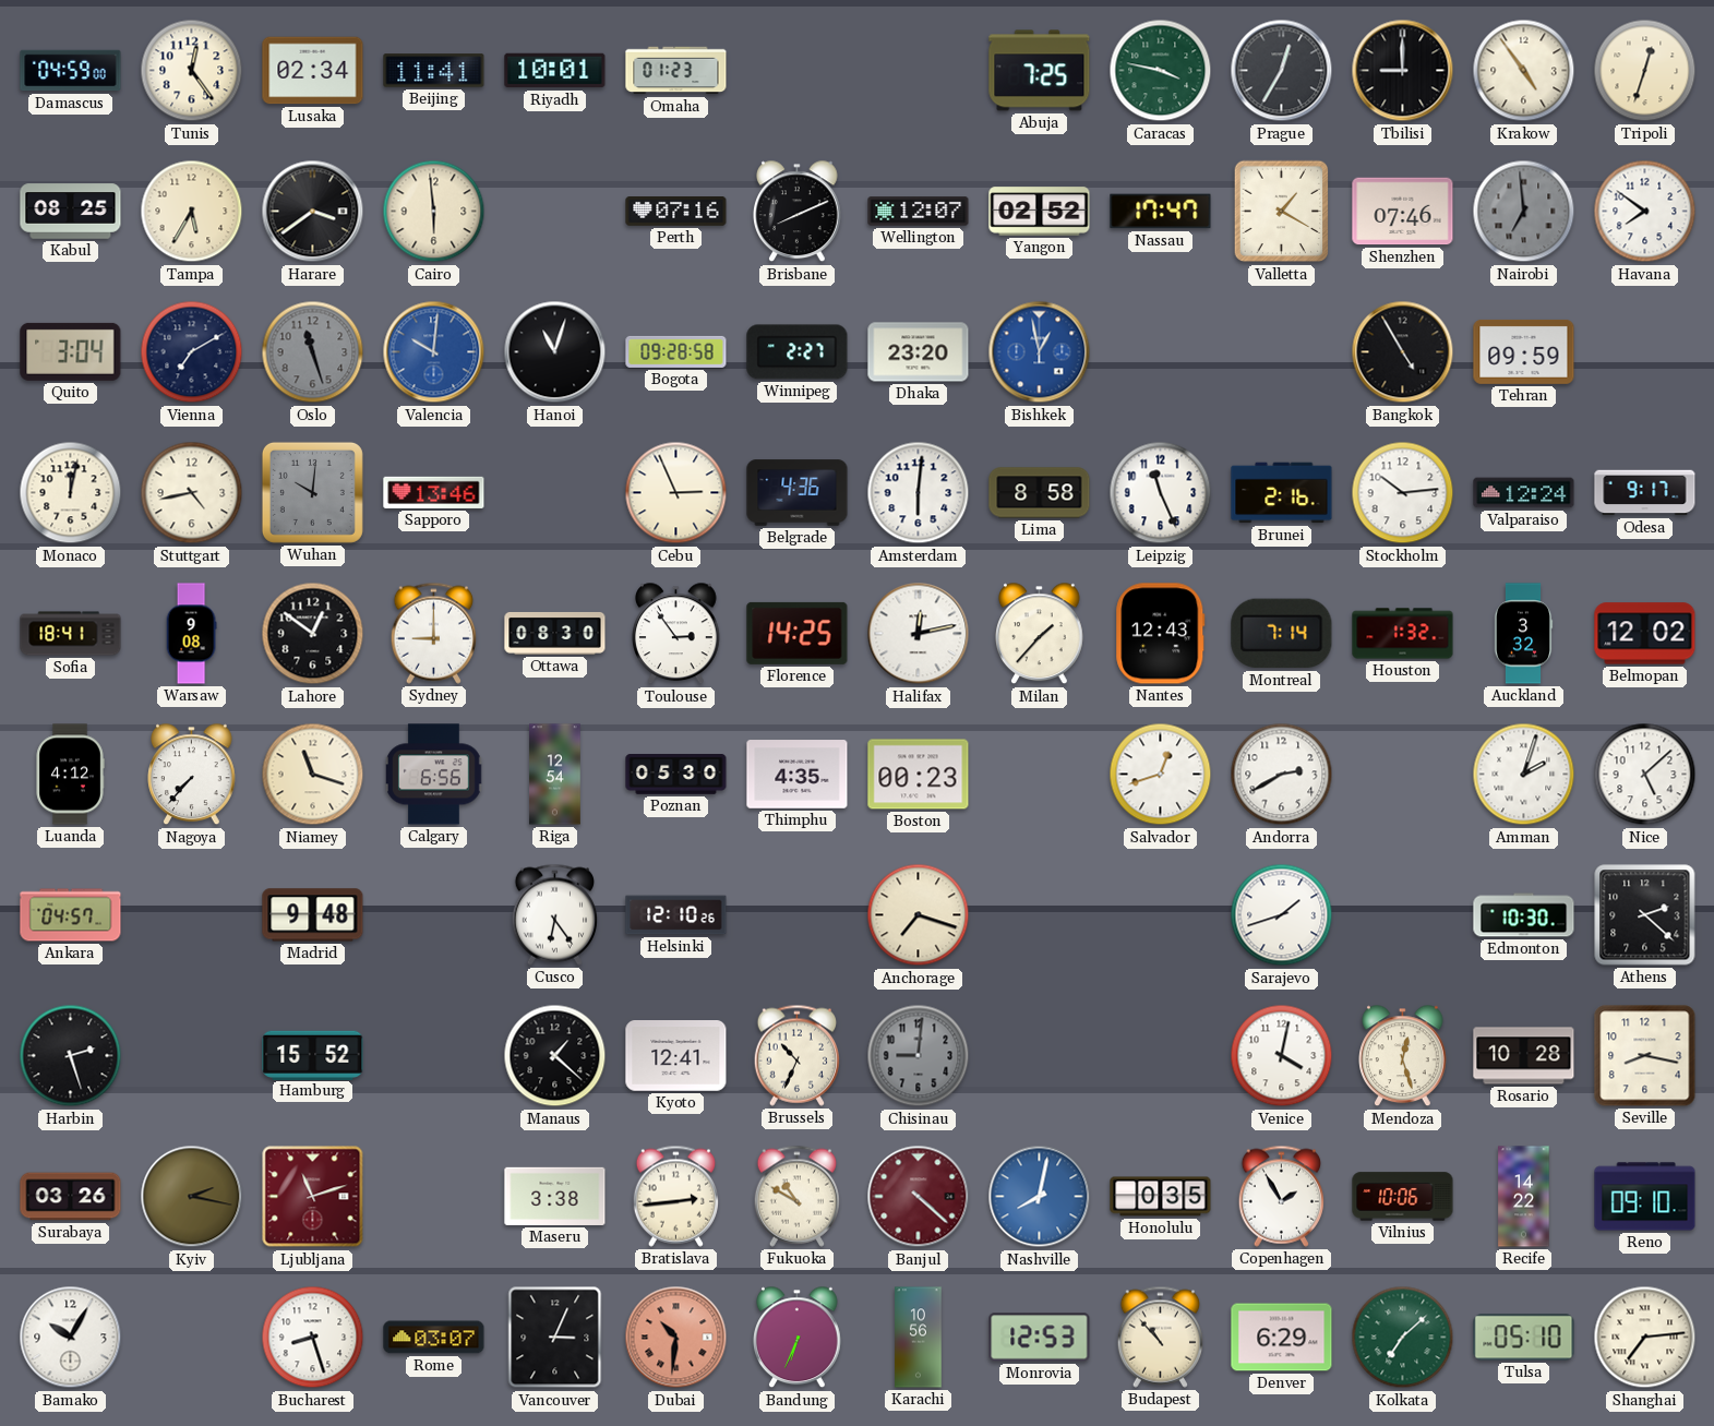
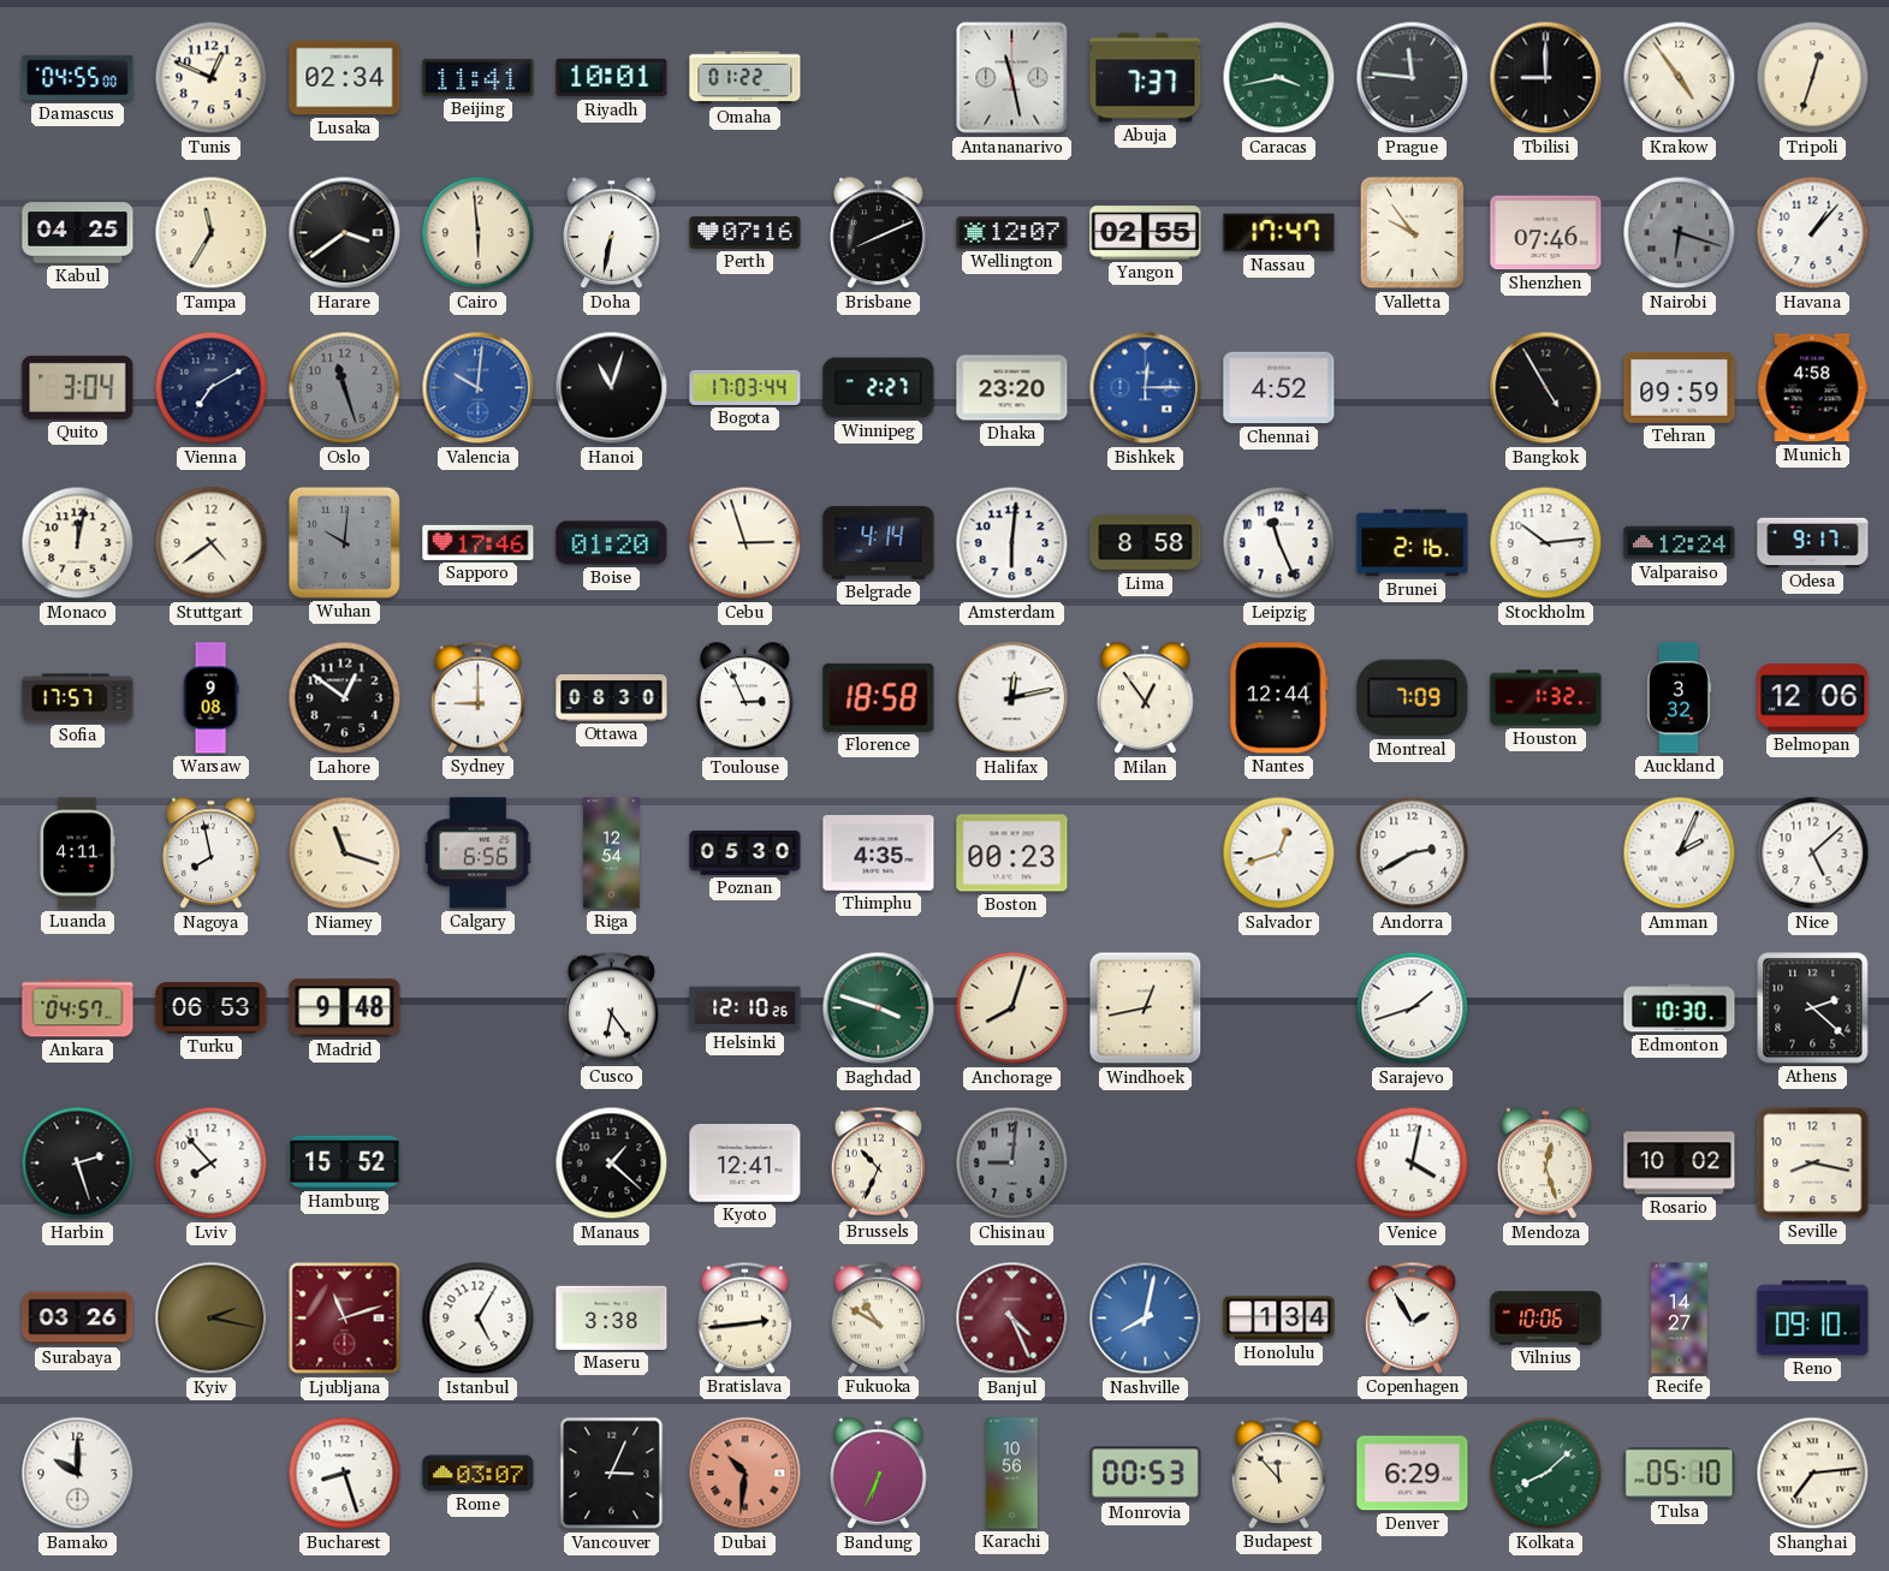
Damascus: 04:59 -> 04:55 (78, 78)
Tunis: 12:24 -> 12:49 (212, 78)
Omaha: 01:23 -> 01:22 (745, 78)
Antananarivo: none -> 11:28 (1012, 78)
Abuja: 7:25 -> 7:37 (1146, 78)
Caracas: 3:47 -> 3:43 (1279, 78)
Prague: 12:35 -> 11:46 (1413, 78)
Kabul: 08:25 -> 04:25 (78, 233)
Tampa: 5:35 -> 11:35 (212, 233)
Doha: none -> 6:32 (612, 233)
Yangon: 02:52 -> 02:55 (1146, 233)
Valletta: 1:20 -> 9:54 (1413, 233)
Nairobi: 6:59 -> 6:18 (1680, 233)
Havana: 7:51 -> 1:07 (1813, 233)
Bogota: 09:28 -> 17:03 (745, 387)
Bishkek: 12:58 -> 12:15 (1146, 388)
Chennai: none -> 4:52 (1279, 388)
Munich: none -> 4:58 (1813, 388)
Stuttgart: 4:43 -> 4:39 (212, 543)
Sapporo: 13:46 -> 17:46 (479, 542)
Boise: none -> 01:20 (612, 543)
Cebu: 2:56 -> 2:57 (745, 543)
Belgrade: 4:36 -> 4:14 (879, 543)
Sofia: 18:41 -> 17:57 (78, 698)
Toulouse: 2:54 -> 2:56 (745, 698)
Florence: 14:25 -> 18:58 (879, 697)
Milan: 1:37 -> 12:54 (1146, 698)
Nantes: 12:43 -> 12:44 (1279, 698)
Montreal: 7:14 -> 7:09 (1413, 698)
Belmopan: 12:02 -> 12:06 (1813, 698)
Luanda: 4:12 -> 4:11 (77, 853)
Nagoya: 7:37 -> 7:58 (212, 853)
Amman: 2:03 -> 2:04 (1680, 853)
Turku: none -> 06:53 (212, 1008)
Baghdad: none -> 3:48 (879, 1008)
Anchorage: 7:18 -> 8:03 (1012, 1008)
Windhoek: none -> 12:43 (1146, 1008)
Lviv: none -> 7:53 (212, 1164)
Rosario: 10:28 -> 10:02 (1680, 1164)
Istanbul: none -> 5:05 (479, 1319)
Banjul: 4:22 -> 4:26 (1012, 1319)
Honolulu: 0:35 -> 1:34 (1279, 1319)
Recife: 14:22 -> 14:27 (1680, 1319)
Bamako: 10:05 -> 10:00 (78, 1474)
Monrovia: 12:53 -> 00:53 (1146, 1474)
Budapest: 10:53 -> 11:53 (1278, 1472)
Kolkata: 7:08 -> 8:08 (1546, 1474)
